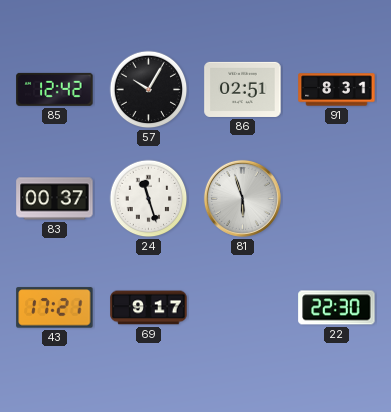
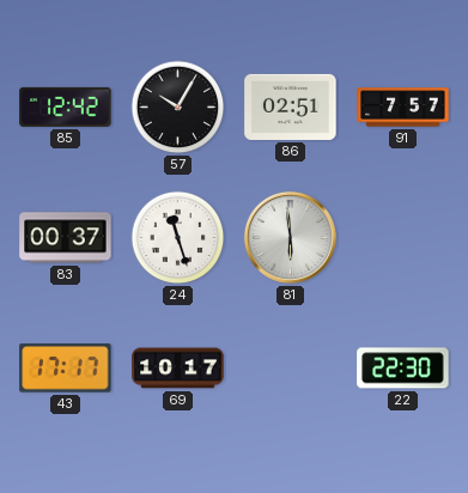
91: 8:31 -> 7:57 (403, 108)
81: 5:57 -> 5:59 (290, 237)
43: 17:21 -> 17:17 (66, 369)
69: 9:17 -> 10:17 (178, 369)
